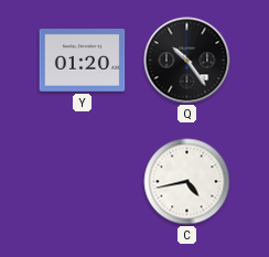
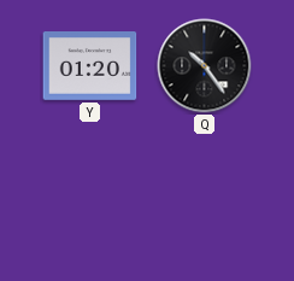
C: 4:43 -> none (187, 182)
